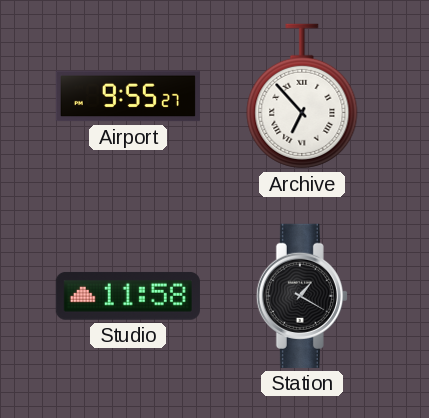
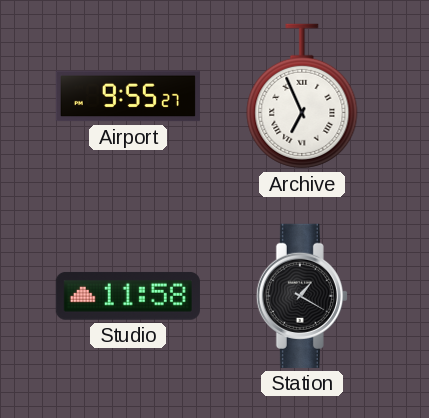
Archive: 6:53 -> 6:56 (302, 96)
